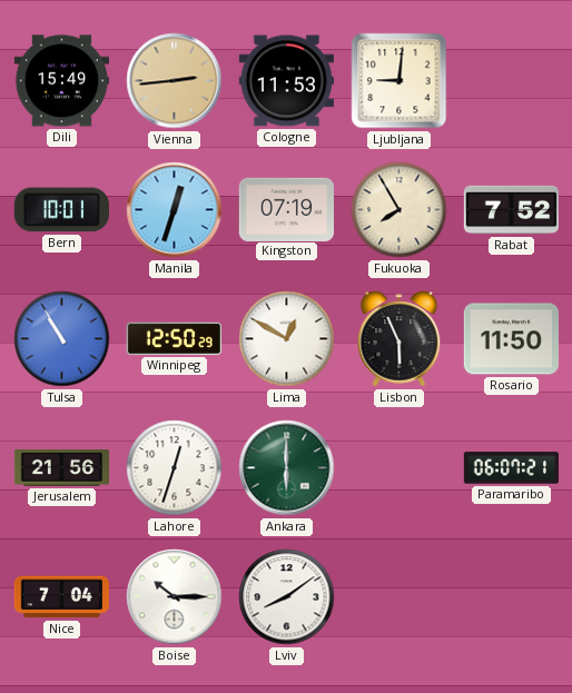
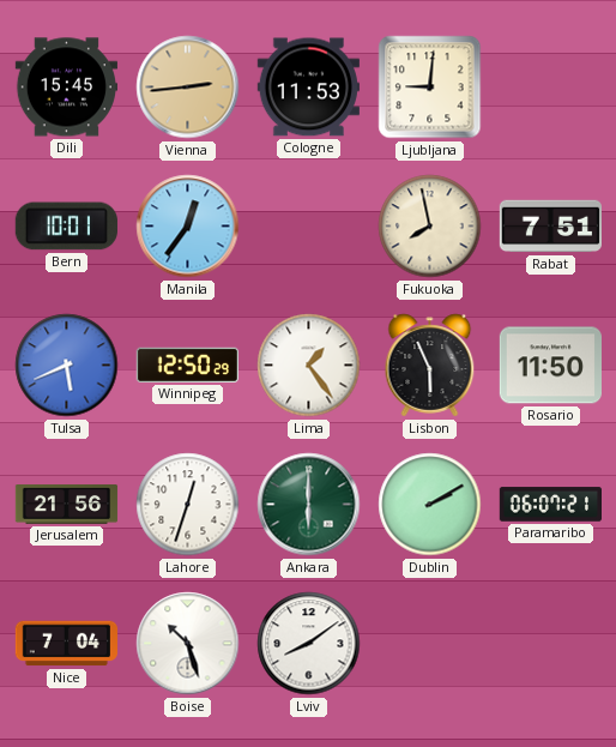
Dili: 15:49 -> 15:45 (66, 88)
Manila: 12:33 -> 12:36 (188, 227)
Kingston: 07:19 -> none (286, 209)
Fukuoka: 7:55 -> 7:58 (430, 227)
Rabat: 7:52 -> 7:51 (550, 227)
Tulsa: 10:55 -> 5:41 (67, 366)
Lima: 12:50 -> 1:24 (309, 366)
Dublin: none -> 2:10 (430, 505)
Boise: 10:15 -> 10:27 (188, 644)
